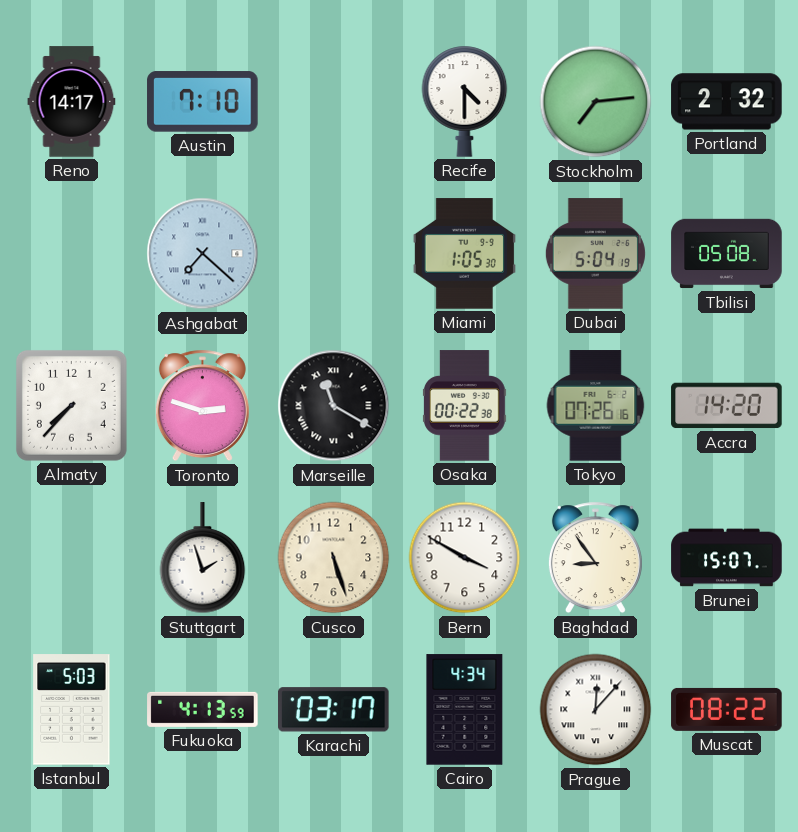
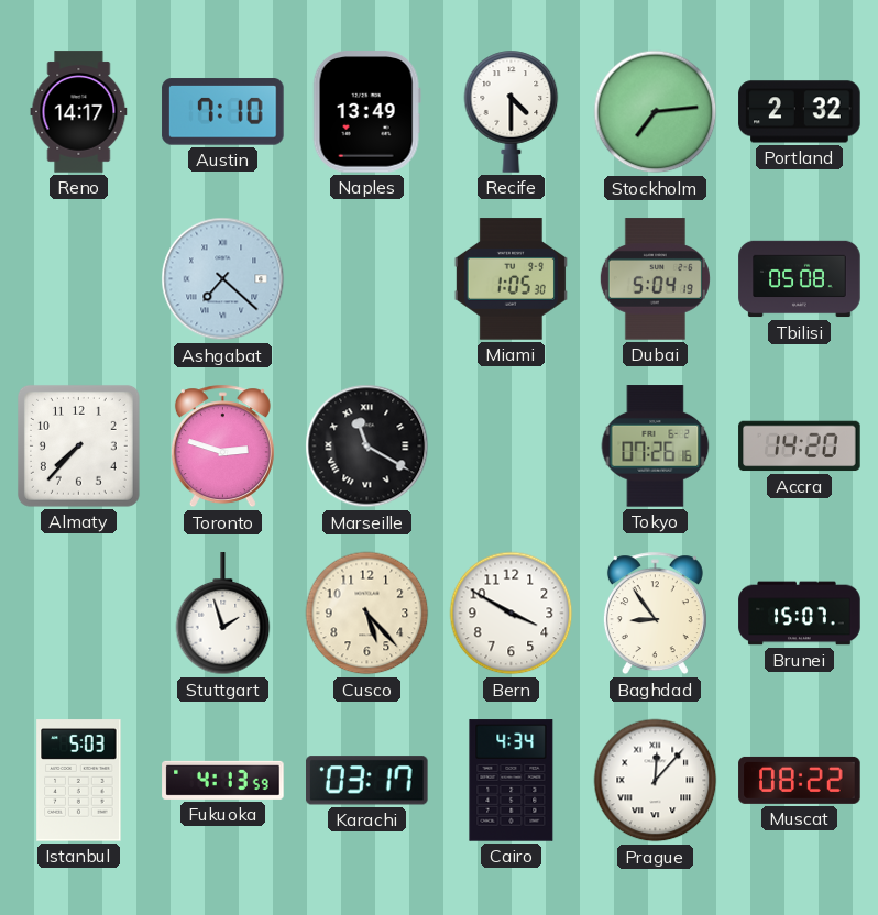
Naples: none -> 13:49 (366, 112)
Osaka: 00:22 -> none (465, 406)
Cusco: 5:27 -> 5:23 (367, 614)
